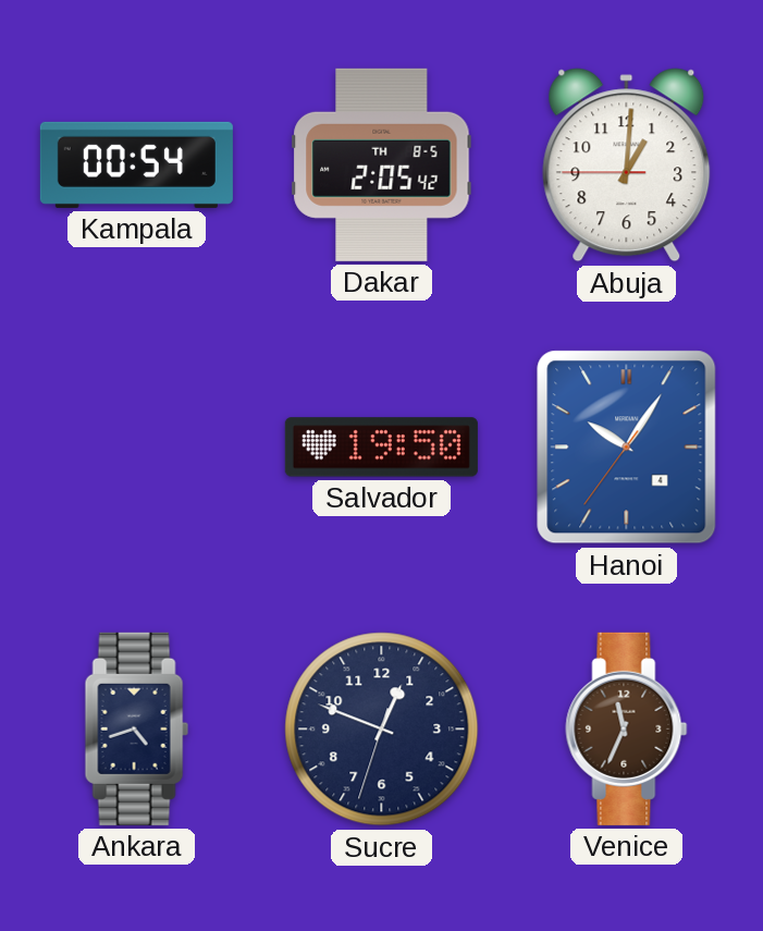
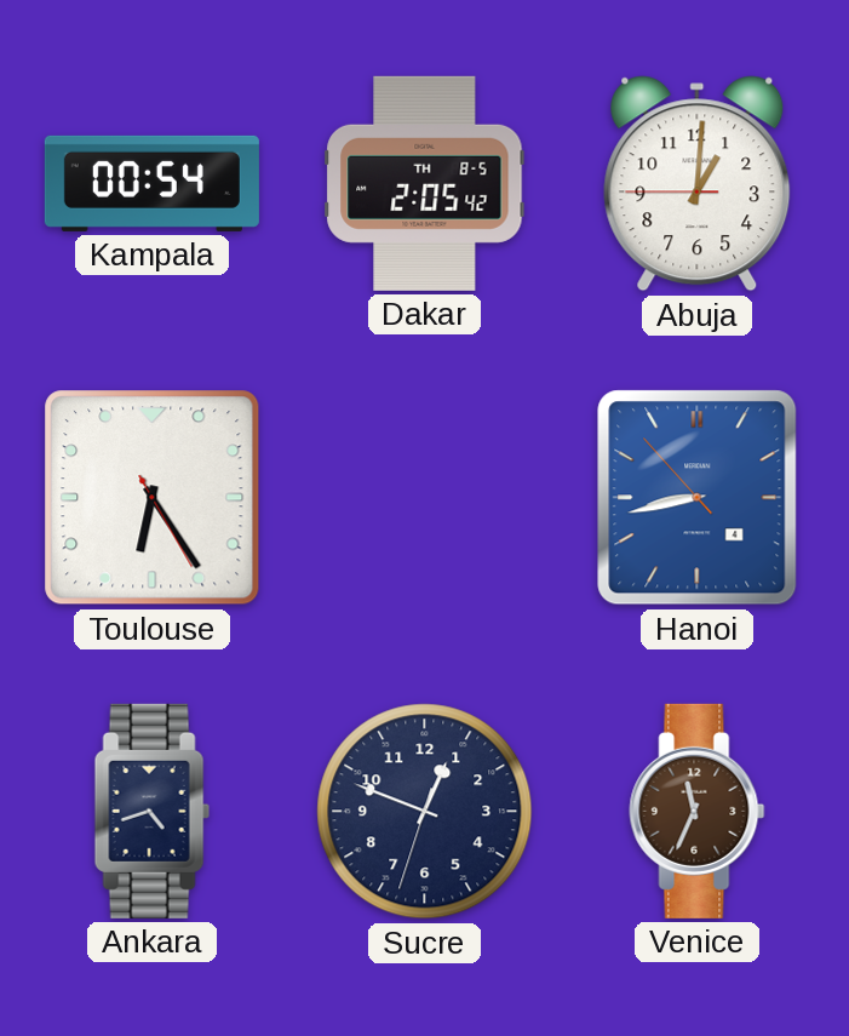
Toulouse: none -> 6:24 (153, 498)
Salvador: 19:50 -> none (381, 448)
Hanoi: 10:05 -> 8:42 (698, 498)
